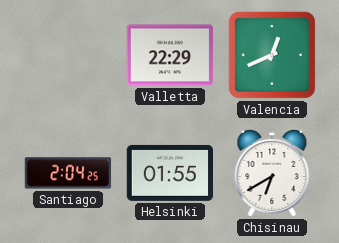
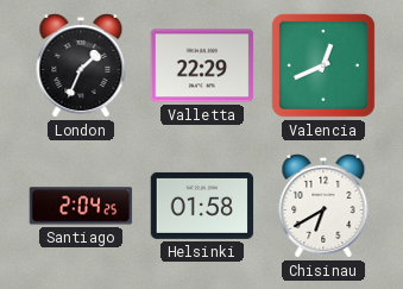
London: none -> 1:34 (81, 65)
Helsinki: 01:55 -> 01:58 (202, 206)
